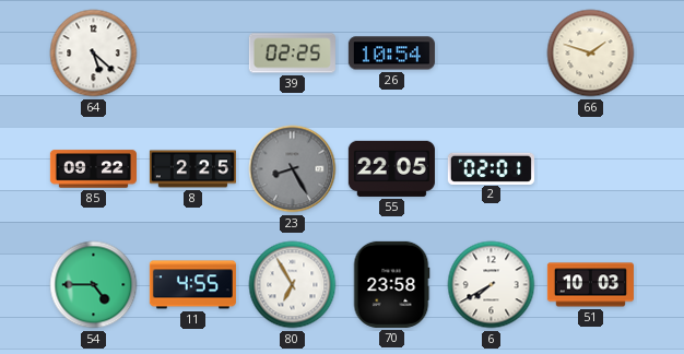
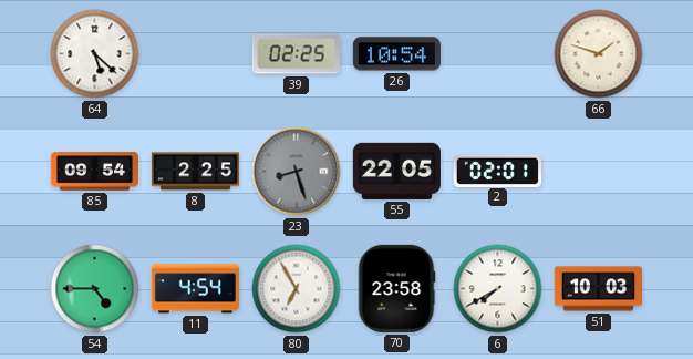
85: 09:22 -> 09:54 (94, 172)
23: 8:25 -> 8:27 (297, 172)
11: 4:55 -> 4:54 (195, 289)
